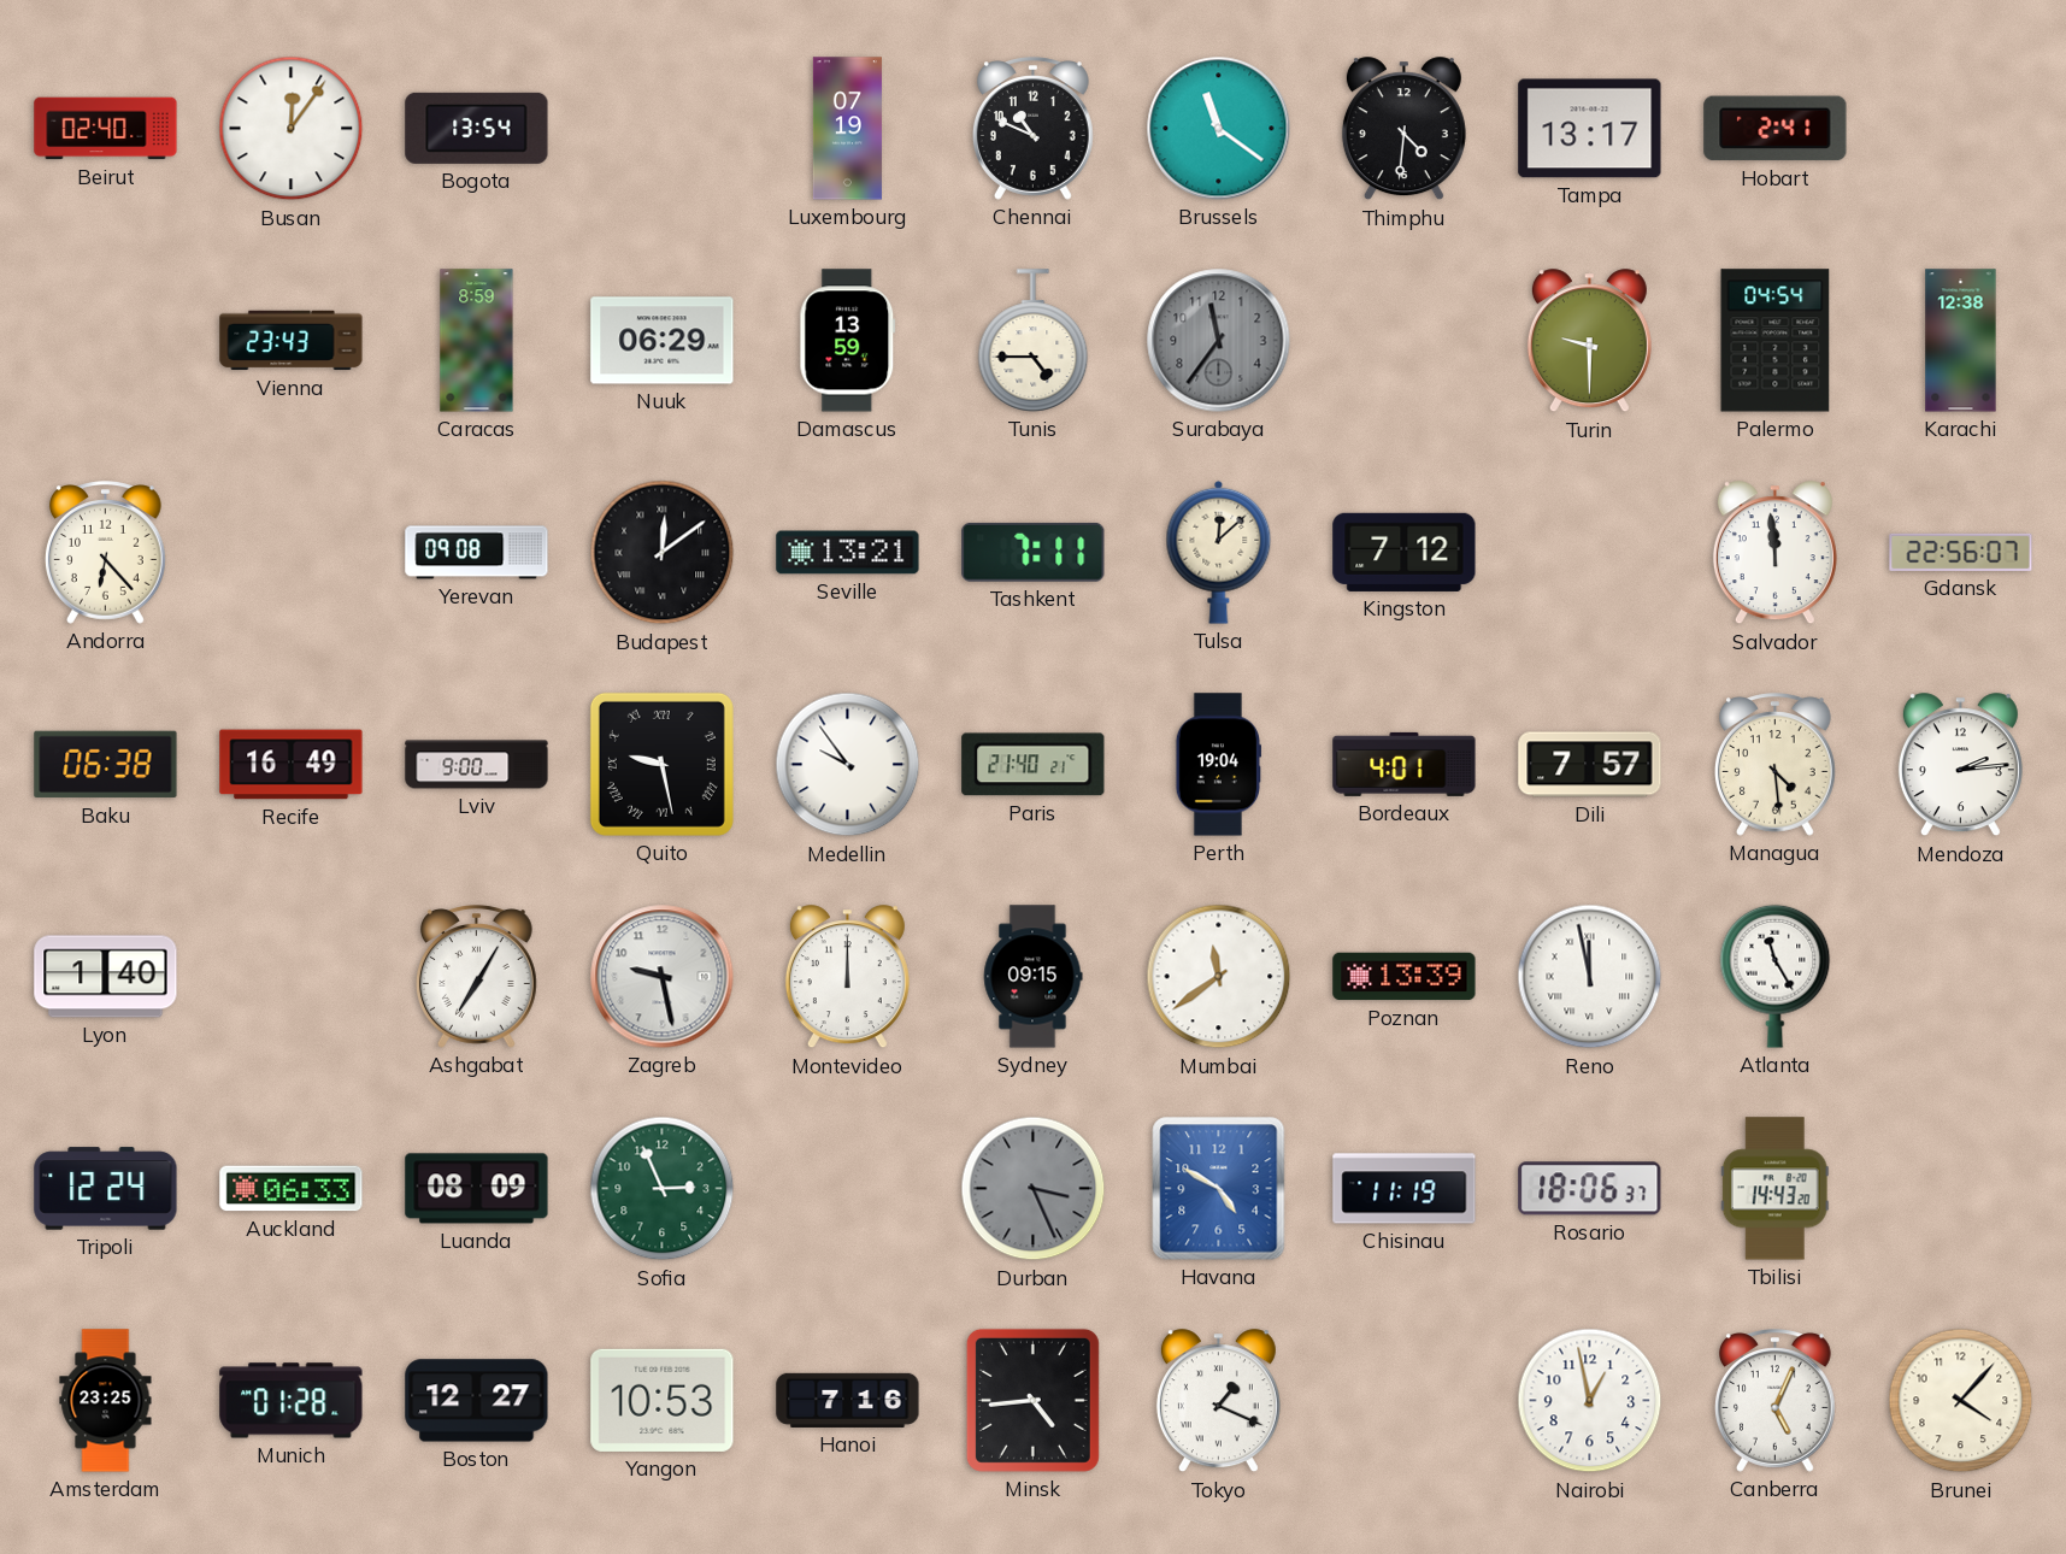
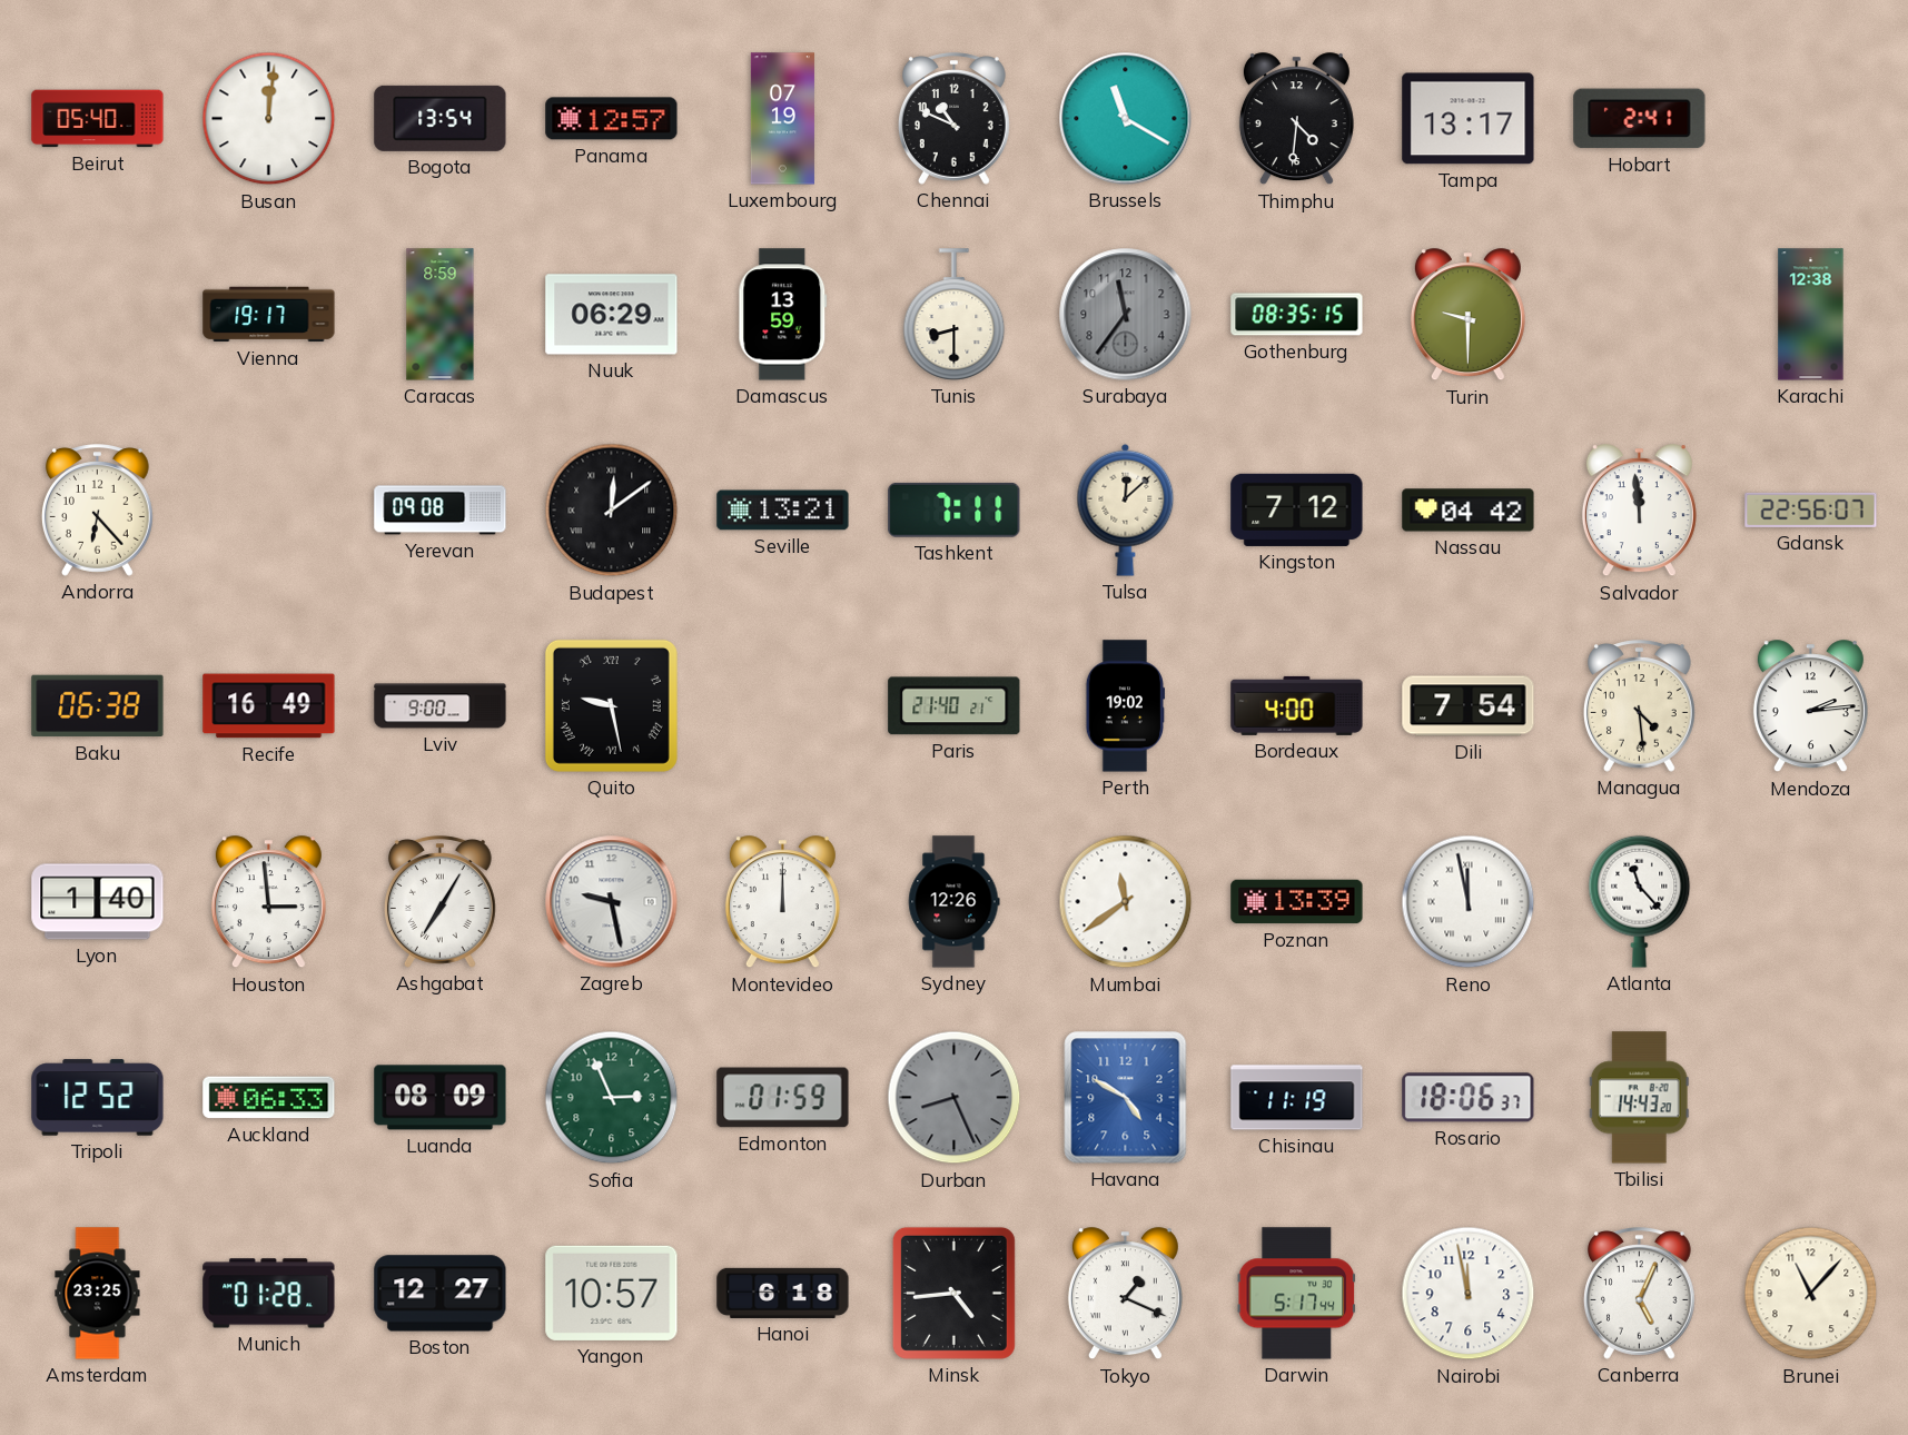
Beirut: 02:40 -> 05:40 (98, 119)
Busan: 12:06 -> 12:01 (269, 119)
Panama: none -> 12:57 (612, 119)
Brussels: 11:21 -> 11:20 (1126, 119)
Vienna: 23:43 -> 19:17 (269, 315)
Tunis: 4:45 -> 8:30 (955, 315)
Gothenburg: none -> 08:35 (1297, 315)
Palermo: 04:54 -> none (1776, 341)
Nassau: none -> 04:42 (1469, 511)
Medellin: 9:54 -> none (848, 765)
Perth: 19:04 -> 19:02 (1125, 706)
Bordeaux: 4:01 -> 4:00 (1297, 705)
Dili: 7:57 -> 7:54 (1469, 706)
Houston: none -> 2:59 (268, 902)
Sydney: 09:15 -> 12:26 (953, 902)
Atlanta: 11:25 -> 11:23 (1640, 901)
Tripoli: 12:24 -> 12:52 (98, 1098)
Edmonton: none -> 01:59 (783, 1098)
Durban: 3:26 -> 8:26 (955, 1098)
Yangon: 10:53 -> 10:57 (612, 1293)
Hanoi: 7:16 -> 6:18 (783, 1293)
Darwin: none -> 5:17 (1296, 1294)
Nairobi: 12:58 -> 11:58 (1469, 1294)
Brunei: 4:07 -> 11:07 (1811, 1294)
